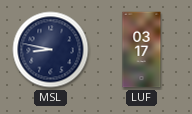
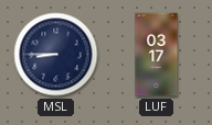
MSL: 8:47 -> 8:45 (56, 55)
